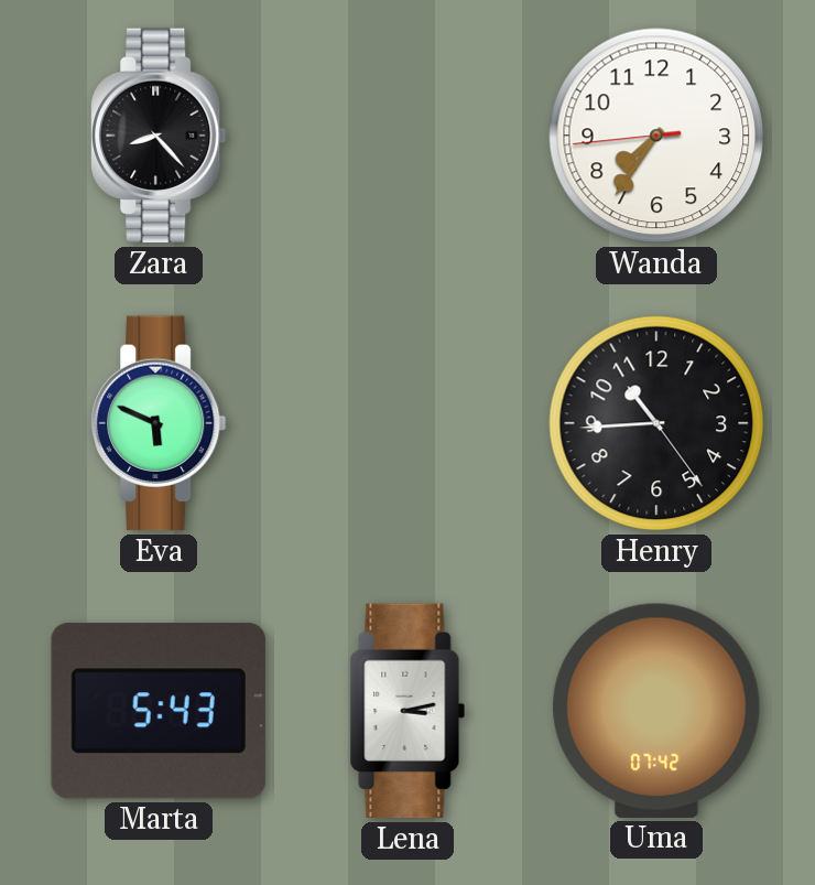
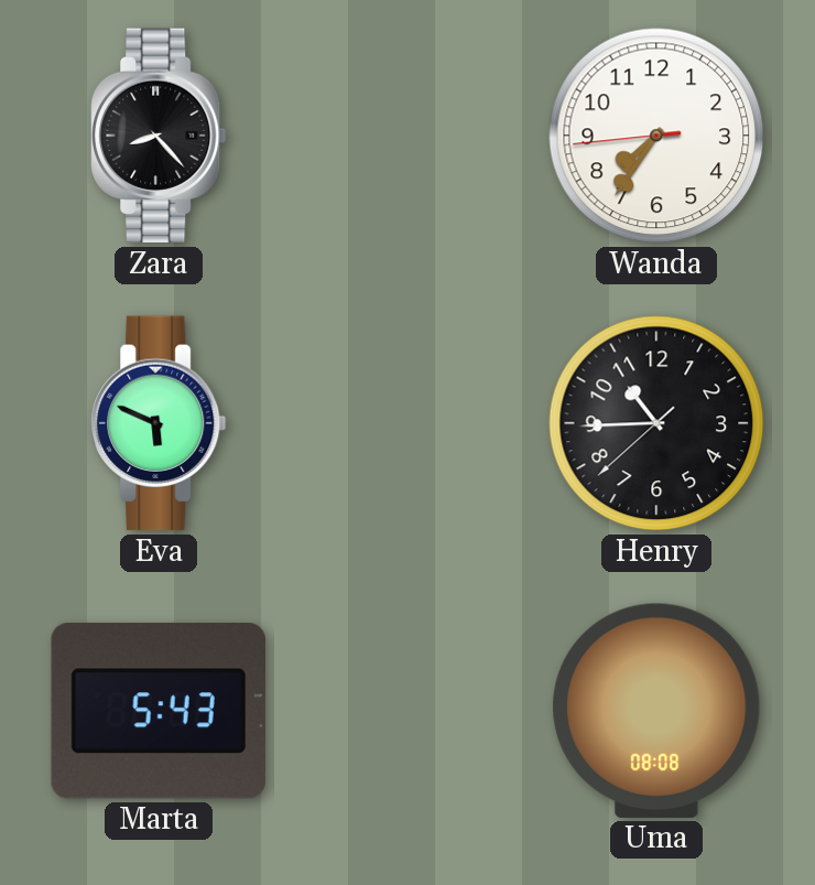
Henry: 10:44:24 -> 10:44:38 (656, 423)
Lena: 3:13 -> none (407, 711)
Uma: 07:42 -> 08:08 (656, 711)
